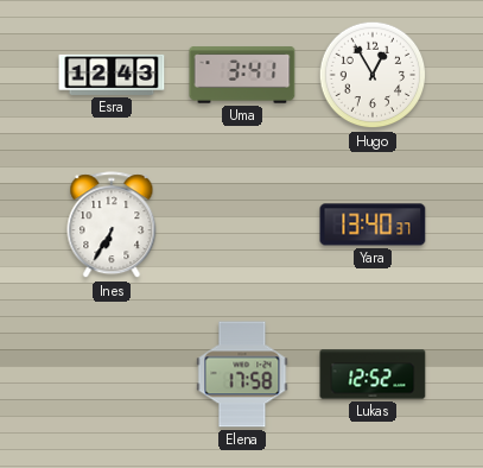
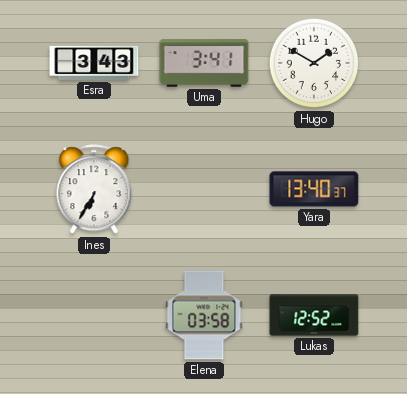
Esra: 12:43 -> 3:43 (94, 63)
Hugo: 12:55 -> 1:50 (314, 63)
Elena: 17:58 -> 03:58 (204, 315)
